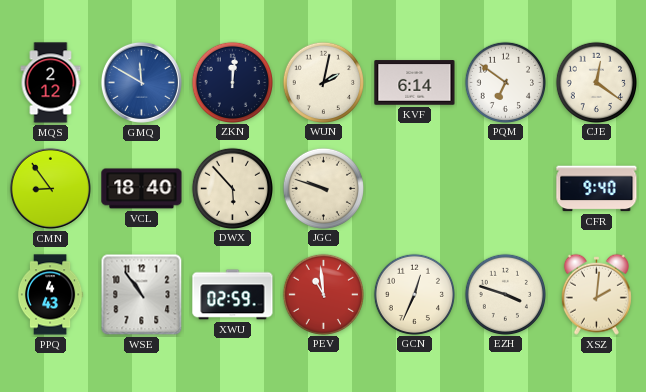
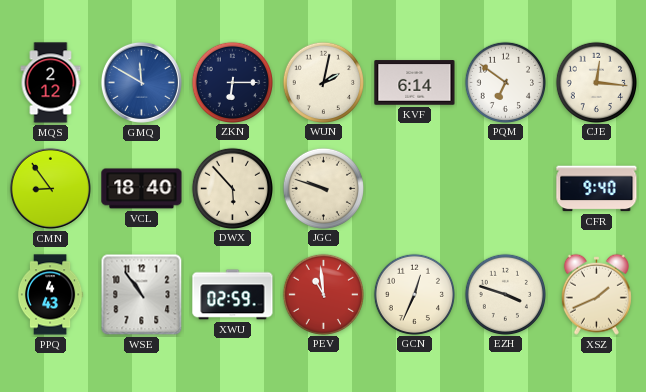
ZKN: 12:01 -> 6:15 (232, 82)
CJE: 12:21 -> 12:16 (596, 82)
XSZ: 2:01 -> 1:41 (596, 294)
